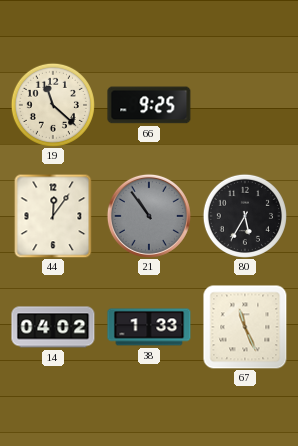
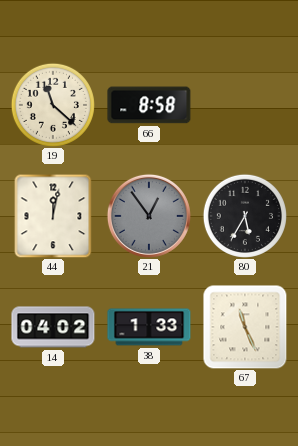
66: 9:25 -> 8:58 (149, 105)
44: 12:06 -> 12:02 (53, 216)
21: 10:54 -> 12:54 (149, 216)
